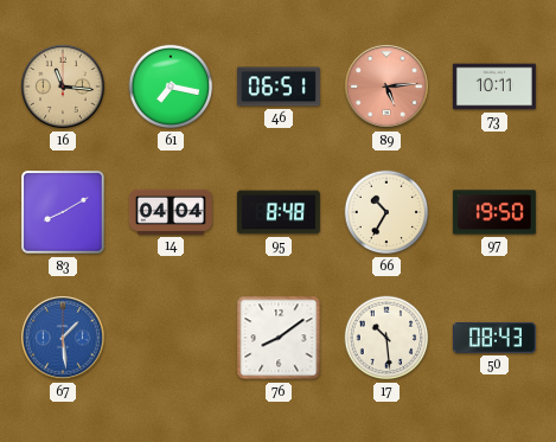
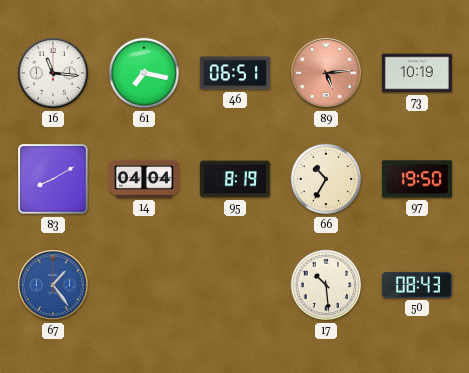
16 dial: champagne -> white (53, 73)
73: 10:11 -> 10:19 (417, 73)
95: 8:48 -> 8:19 (235, 179)
67: 1:29 -> 1:24 (53, 285)
76: 8:09 -> none (279, 338)
